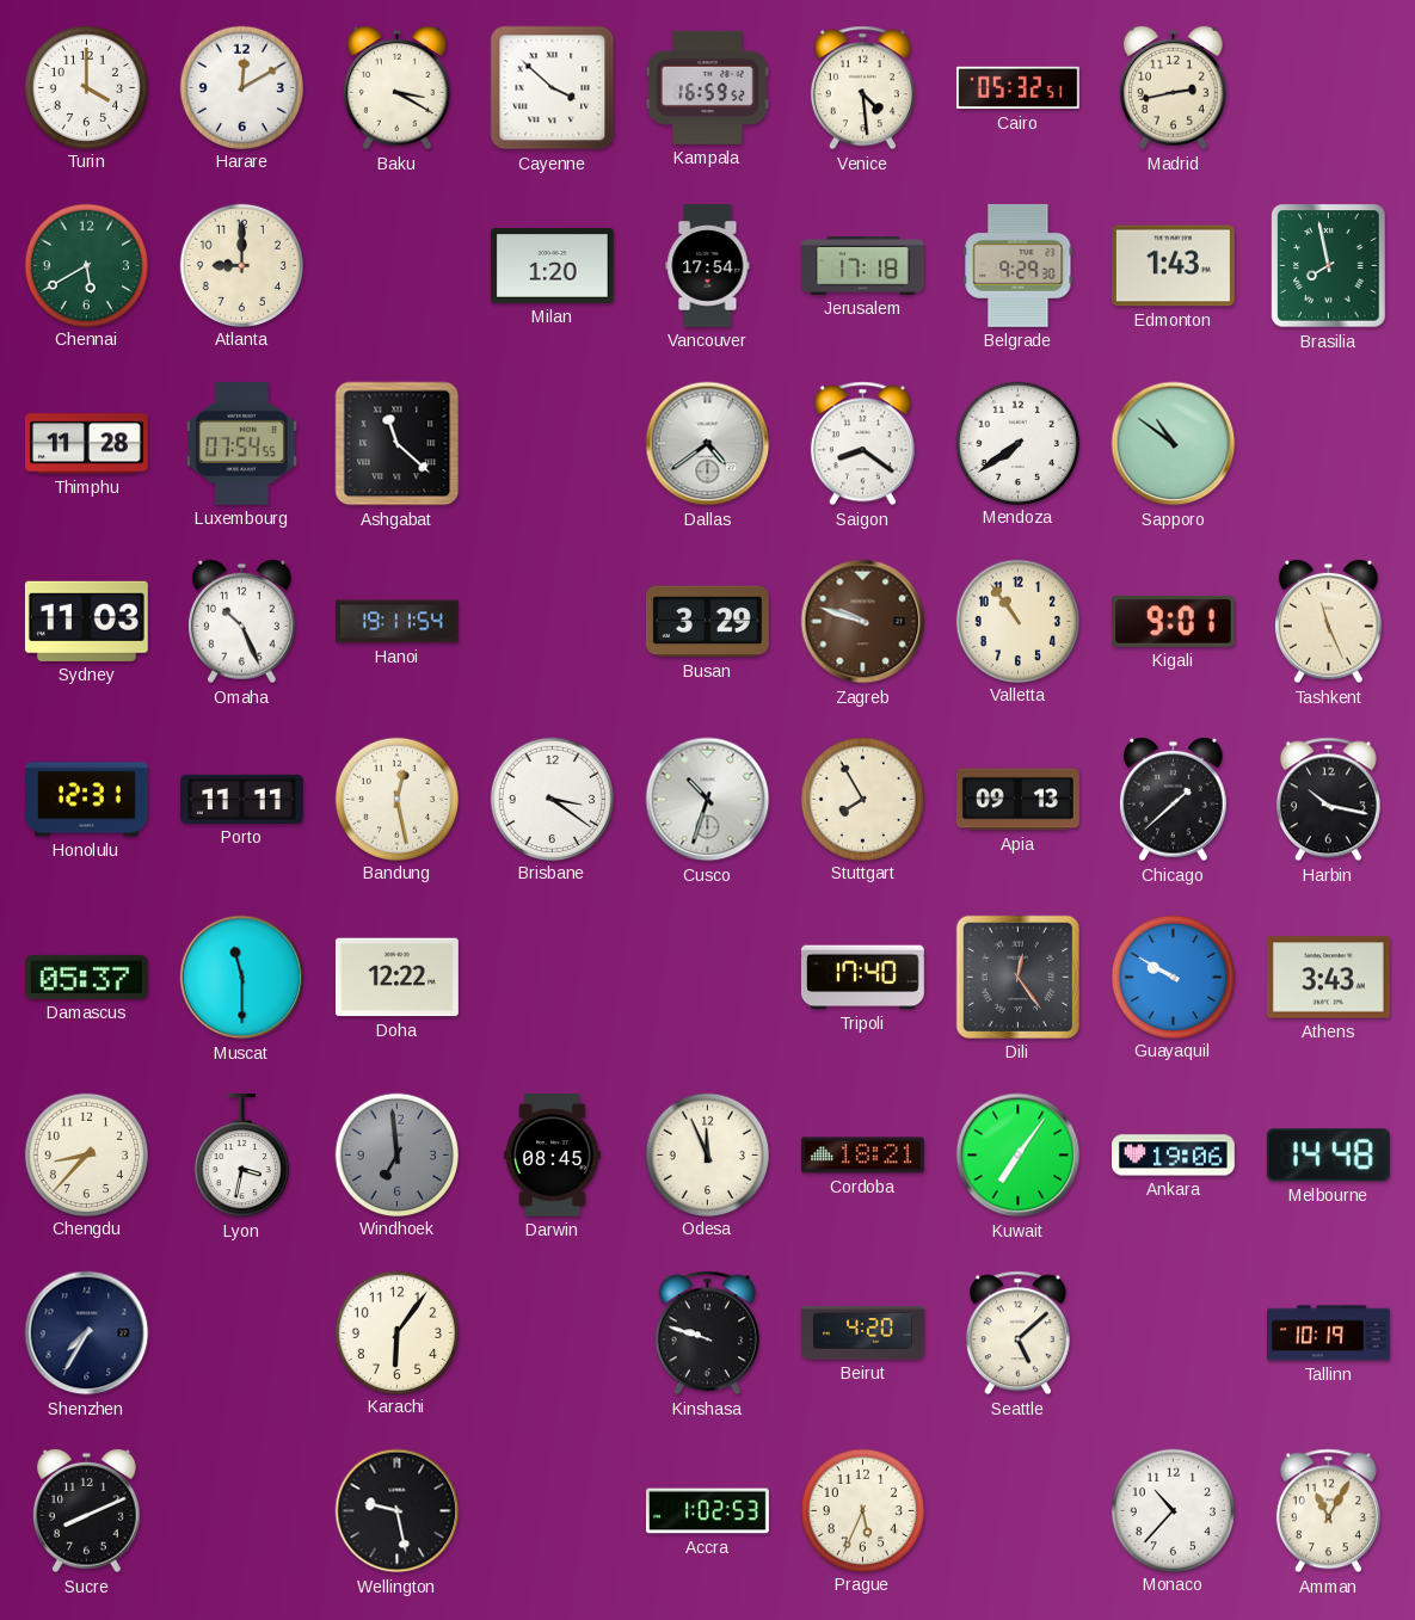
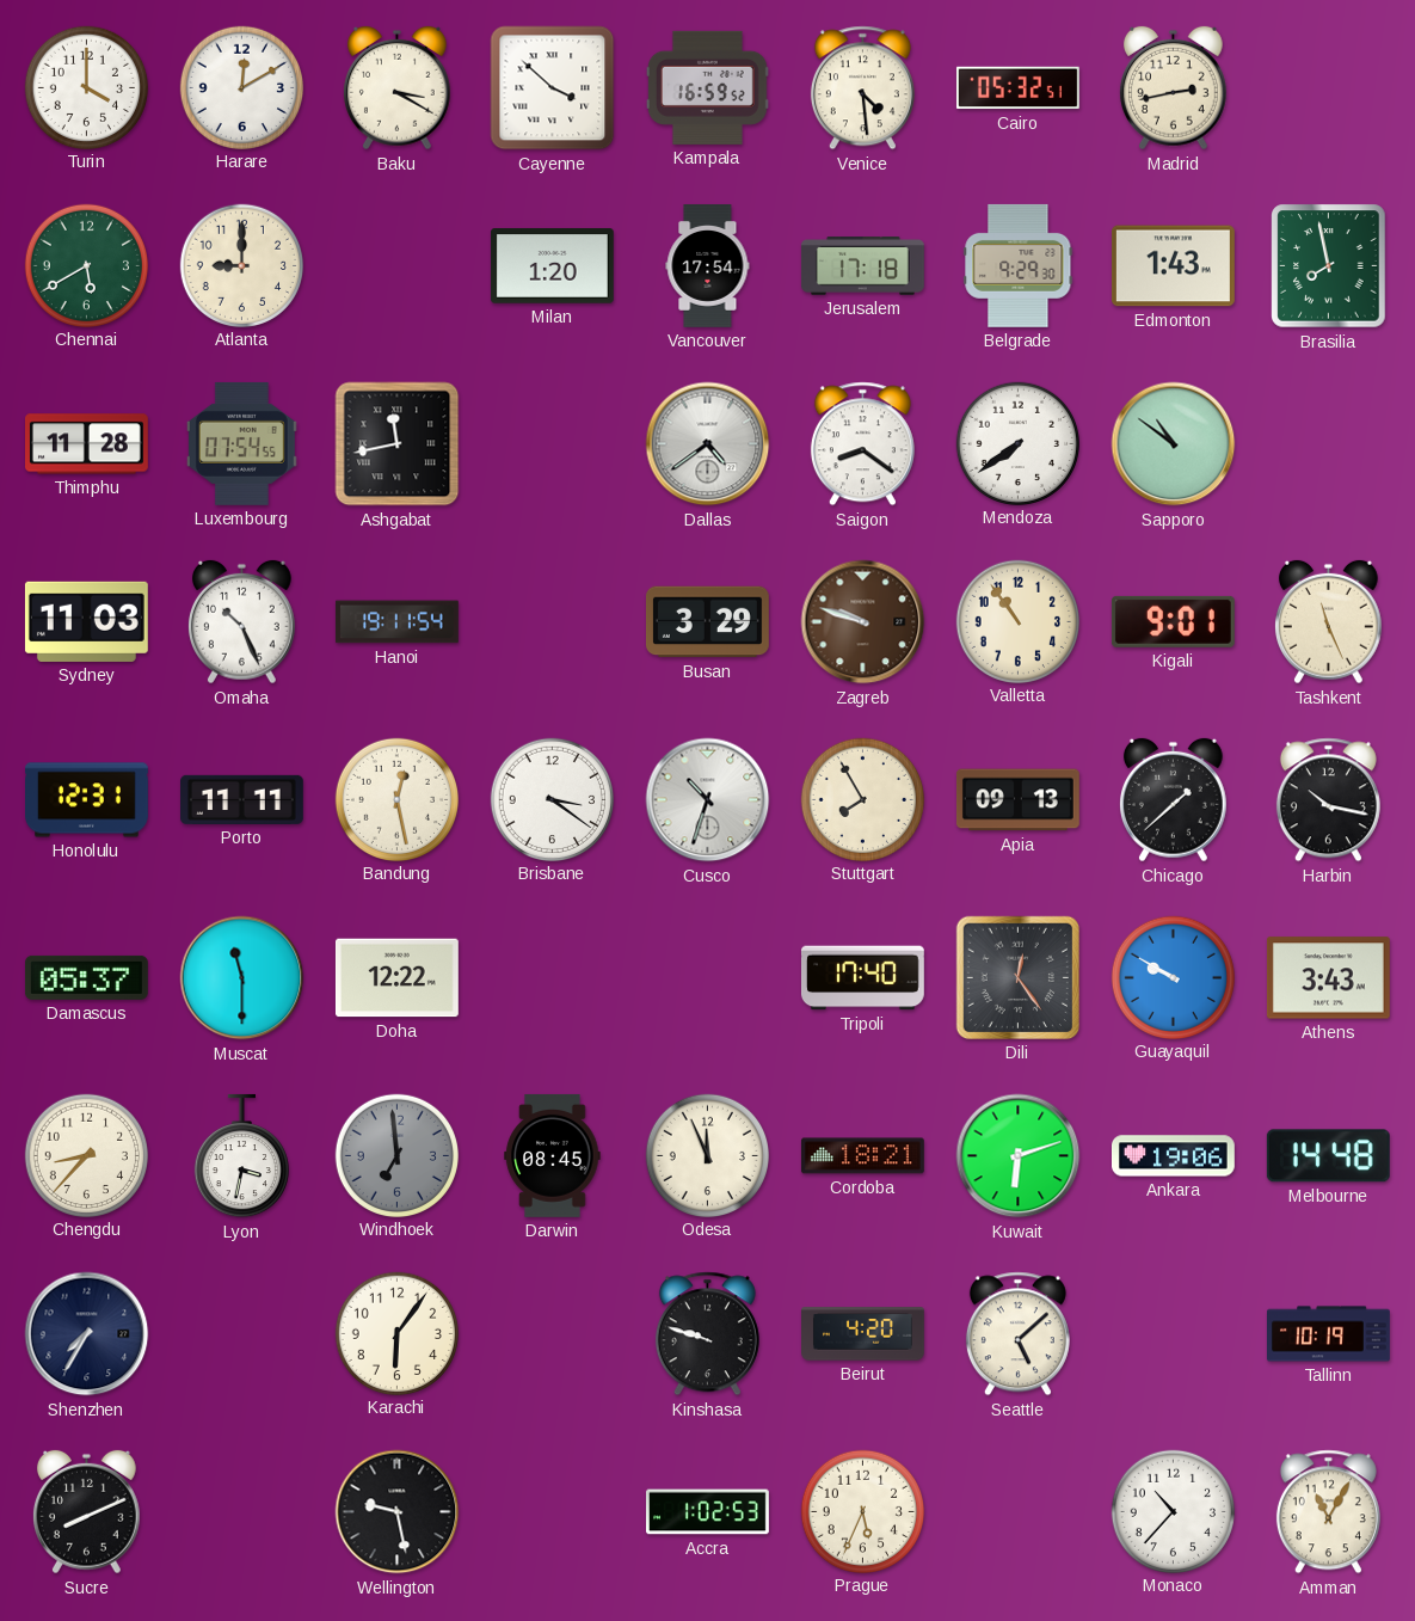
Ashgabat: 11:22 -> 11:43 (398, 444)
Kuwait: 7:06 -> 6:12 (1019, 1156)
